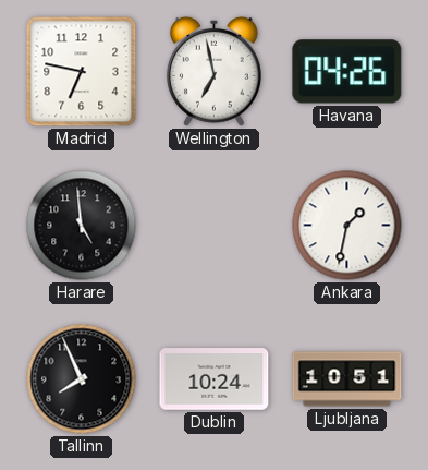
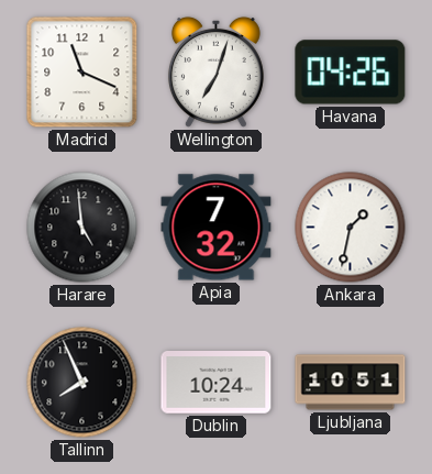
Madrid: 6:47 -> 11:19 (82, 73)
Wellington: 6:58 -> 7:03 (215, 71)
Apia: none -> 7:32 (217, 228)
